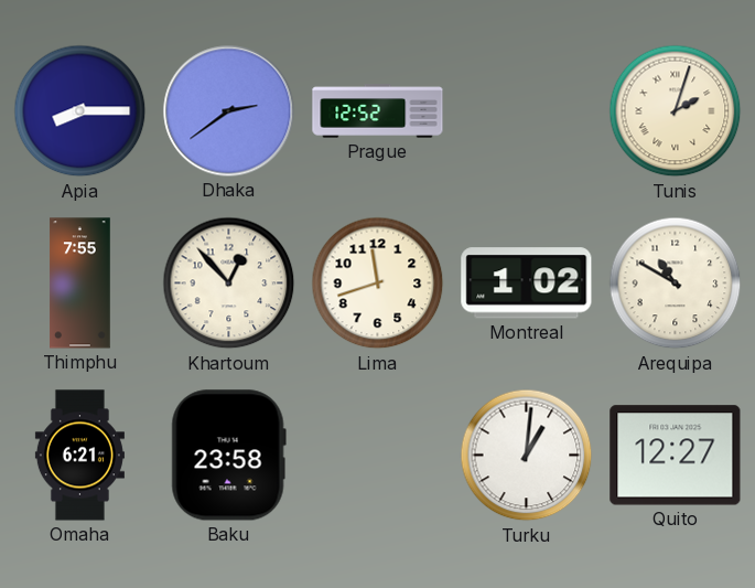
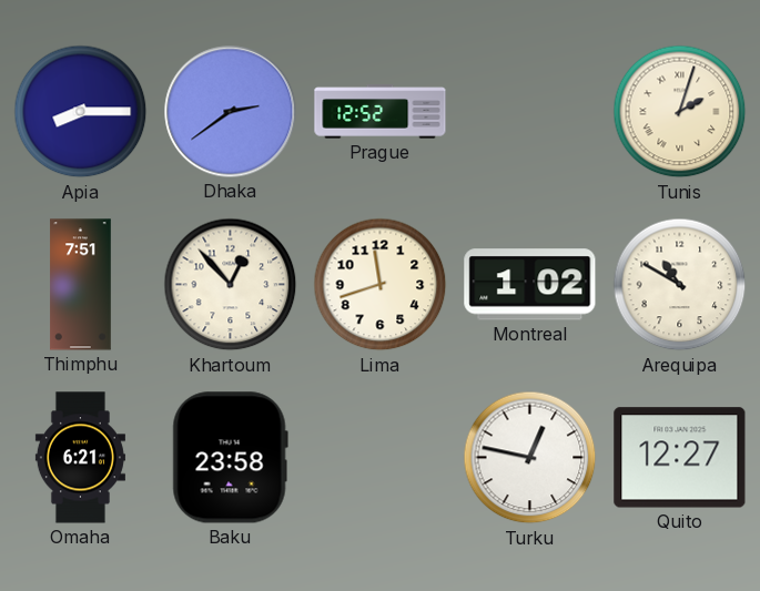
Thimphu: 7:55 -> 7:51 (81, 285)
Turku: 1:01 -> 12:47 (530, 458)
